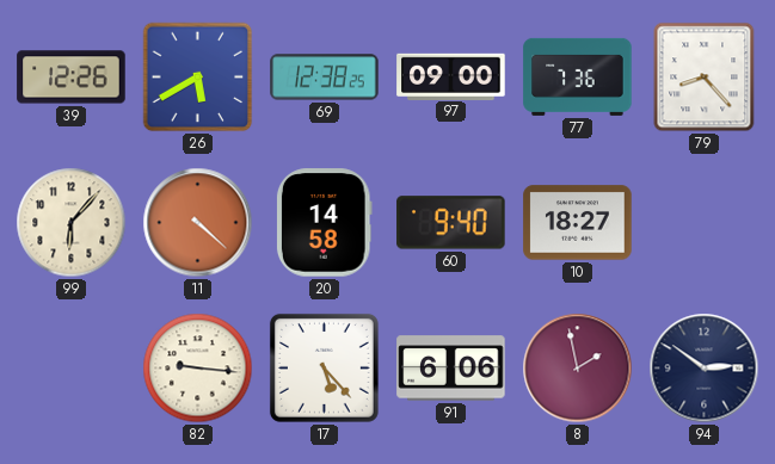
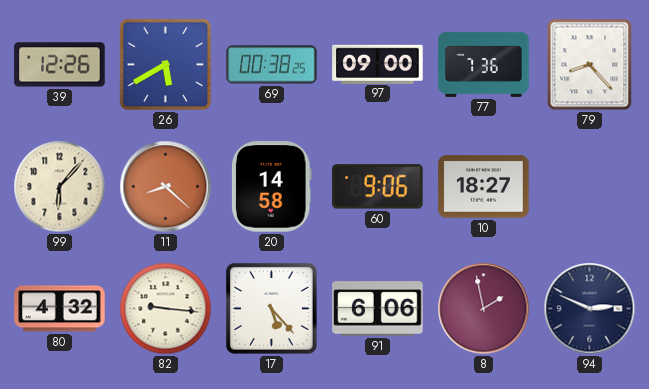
69: 12:38 -> 00:38 (272, 65)
11: 4:22 -> 8:22 (166, 187)
60: 9:40 -> 9:06 (378, 187)
80: none -> 4:32 (60, 309)
94: 2:51 -> 2:49 (590, 309)
